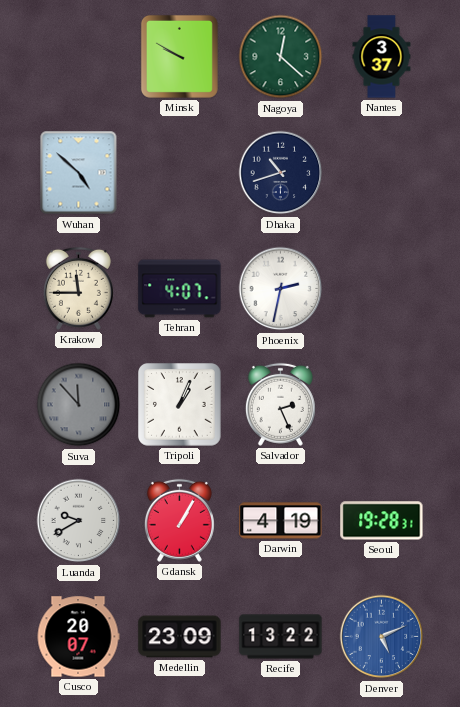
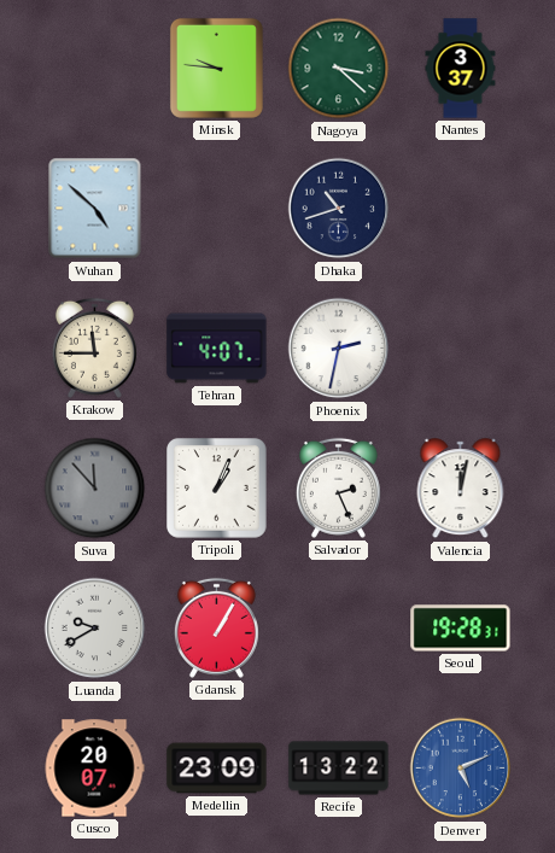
Minsk: 9:50 -> 9:46 (216, 68)
Nagoya: 12:22 -> 3:22 (339, 69)
Valencia: none -> 12:02 (461, 489)
Darwin: 4:19 -> none (281, 521)
